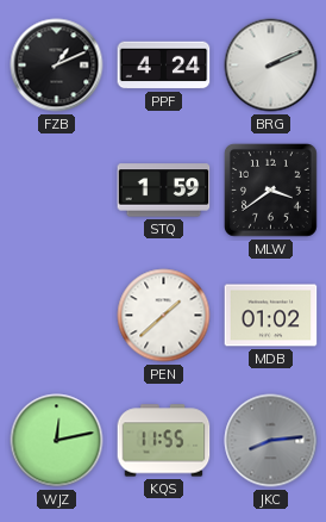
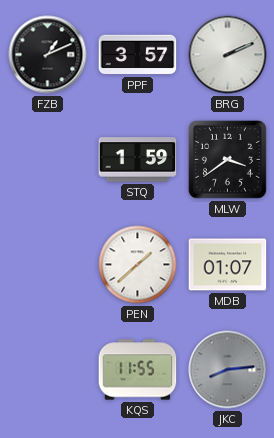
PPF: 4:24 -> 3:57 (138, 55)
MDB: 01:02 -> 01:07 (228, 265)
WJZ: 12:13 -> none (57, 441)
